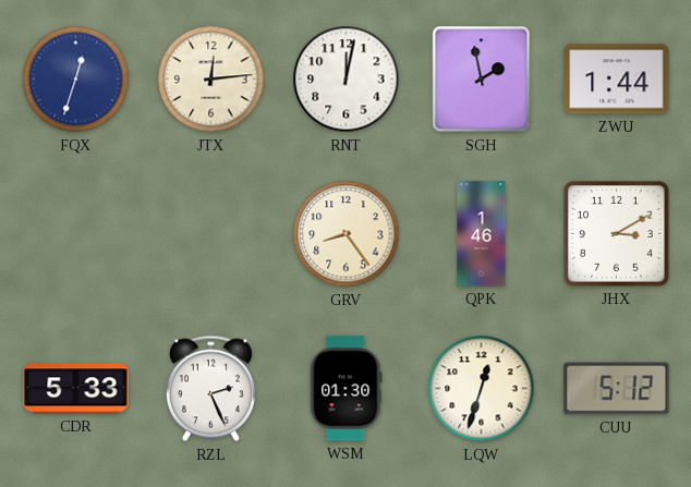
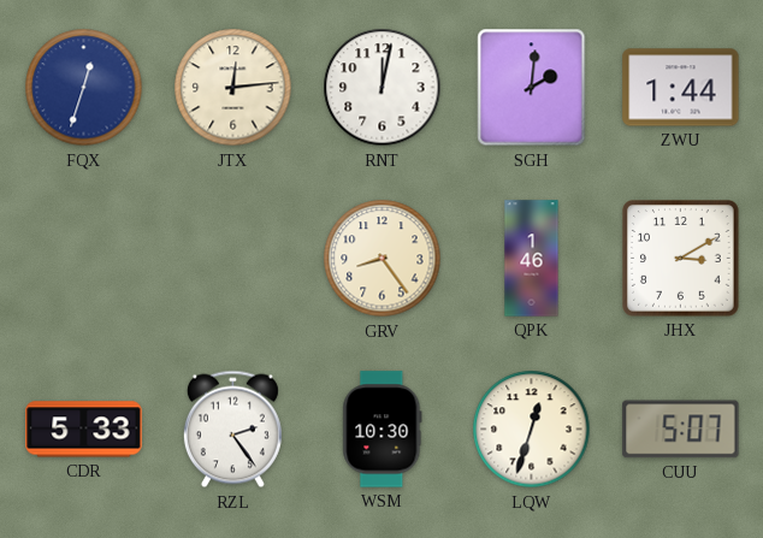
SGH: 1:58 -> 2:01 (532, 88)
RZL: 2:26 -> 2:24 (232, 430)
WSM: 01:30 -> 10:30 (383, 430)
CUU: 5:12 -> 5:07 (681, 430)
